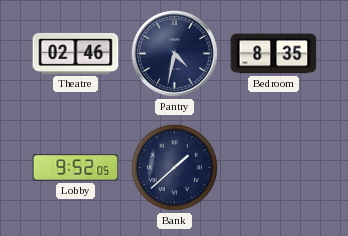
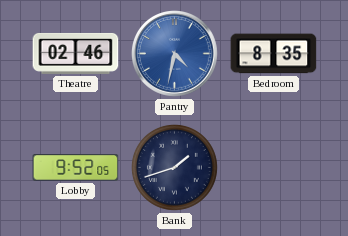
Pantry dial: navy -> blue (175, 54)
Bank: 1:38 -> 1:42 (174, 167)
